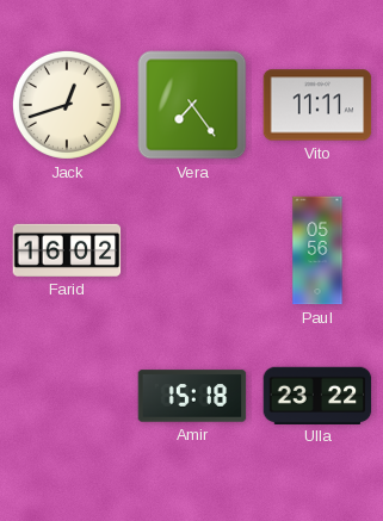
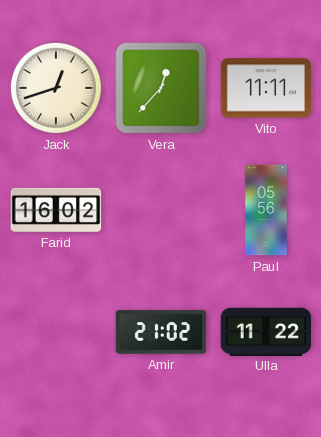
Vera: 7:24 -> 12:37 (161, 88)
Amir: 15:18 -> 21:02 (161, 332)
Ulla: 23:22 -> 11:22 (266, 331)
